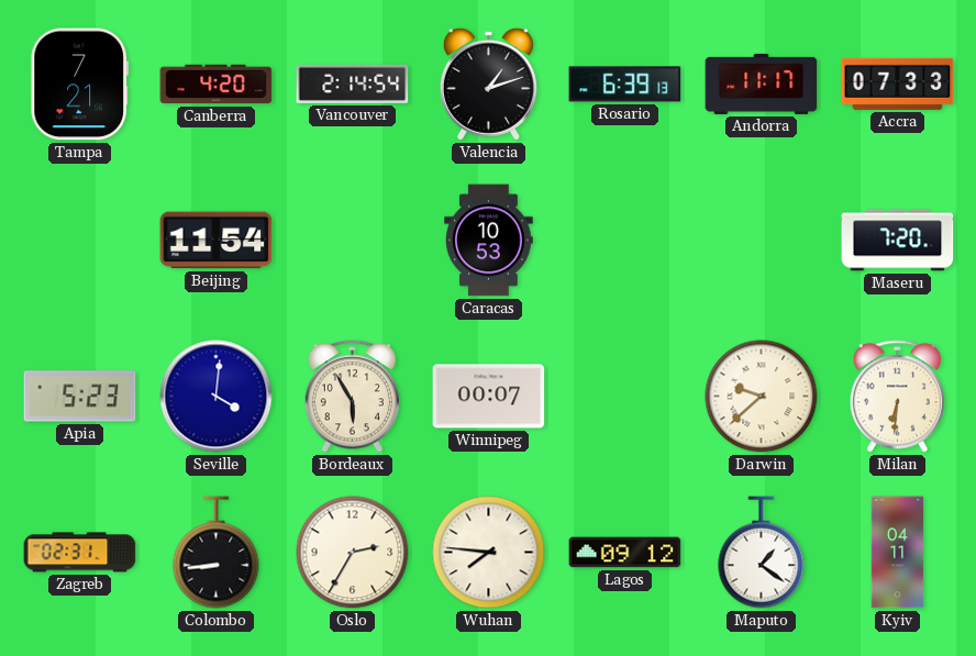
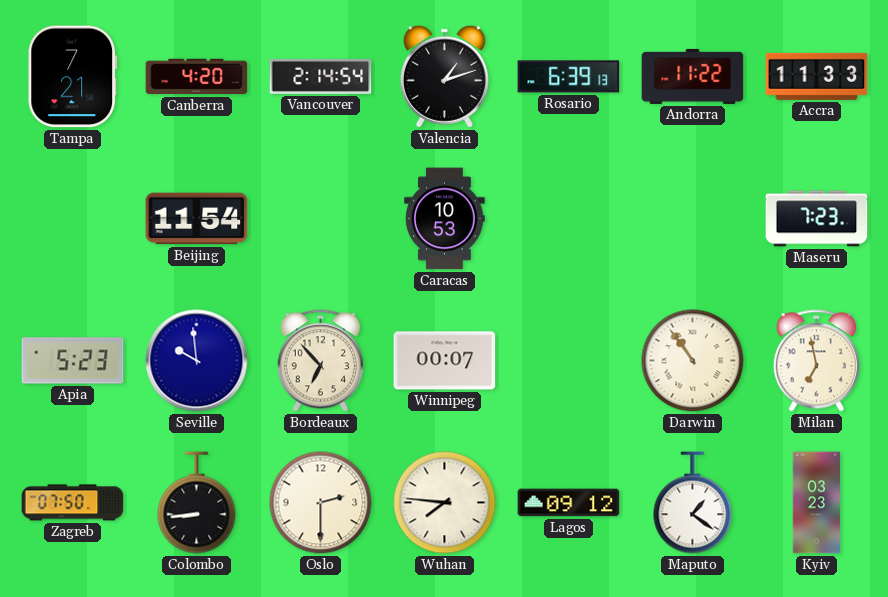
Andorra: 11:17 -> 11:22 (693, 76)
Accra: 07:33 -> 11:33 (817, 76)
Maseru: 7:20 -> 7:23 (817, 219)
Seville: 4:01 -> 9:59 (197, 361)
Bordeaux: 5:55 -> 6:53 (320, 361)
Darwin: 9:38 -> 10:54 (693, 361)
Milan: 6:31 -> 6:58 (816, 361)
Zagreb: 02:31 -> 07:50 (73, 503)
Oslo: 2:35 -> 2:30 (321, 503)
Kyiv: 04:11 -> 03:23 (817, 503)
